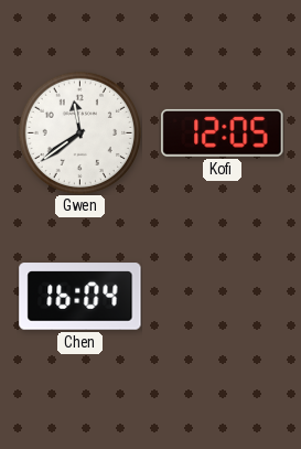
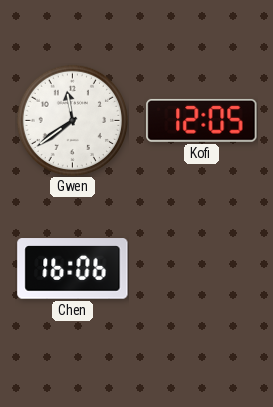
Chen: 16:04 -> 16:06 (73, 269)
